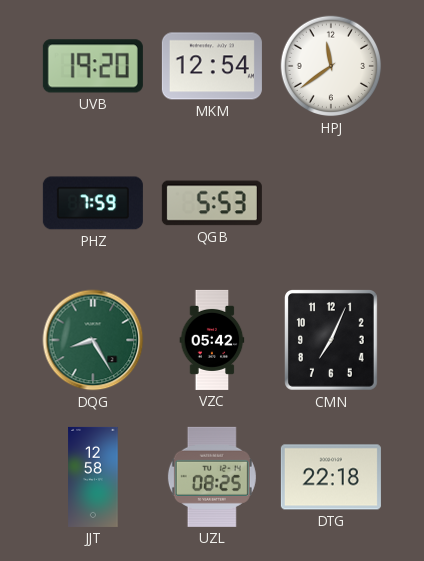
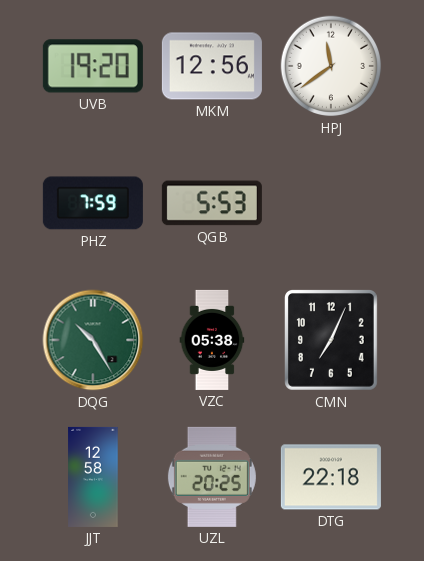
MKM: 12:54 -> 12:56 (212, 66)
DQG: 8:25 -> 10:25 (93, 340)
VZC: 05:42 -> 05:38 (212, 340)
UZL: 08:25 -> 20:25 (212, 477)
